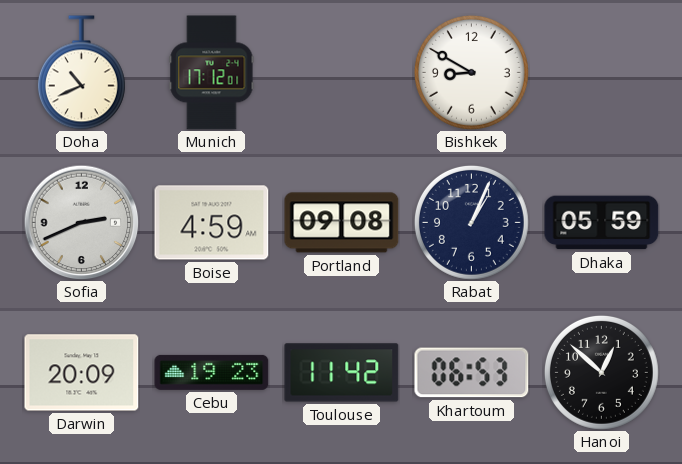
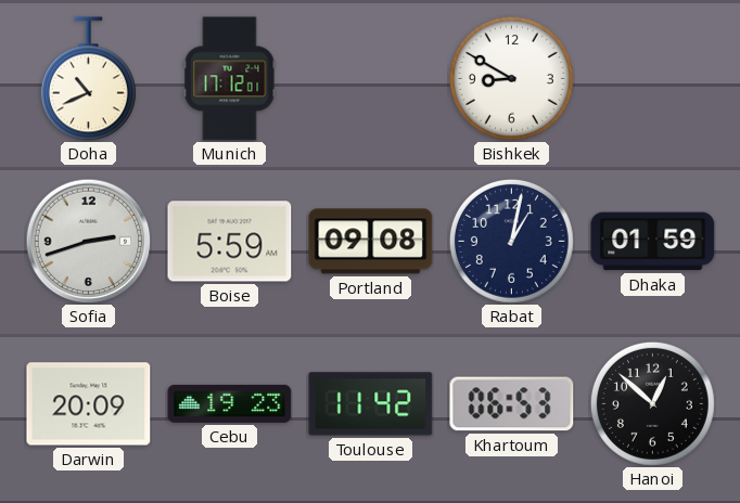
Sofia: 2:41 -> 2:42 (88, 241)
Boise: 4:59 -> 5:59 (230, 242)
Rabat: 1:04 -> 1:02 (511, 241)
Dhaka: 05:59 -> 01:59 (653, 242)
